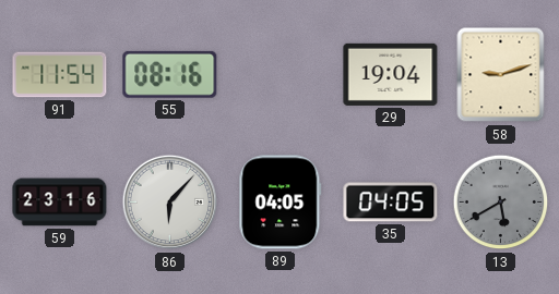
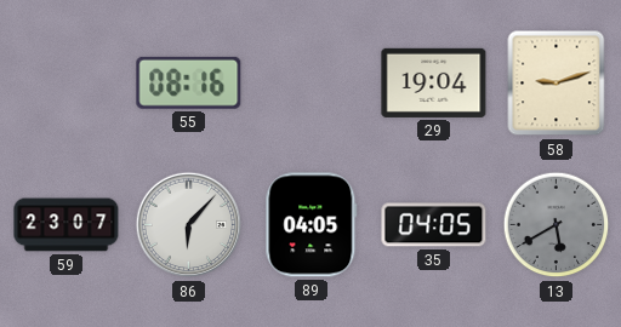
91: 11:54 -> none (60, 75)
59: 23:16 -> 23:07 (67, 225)
